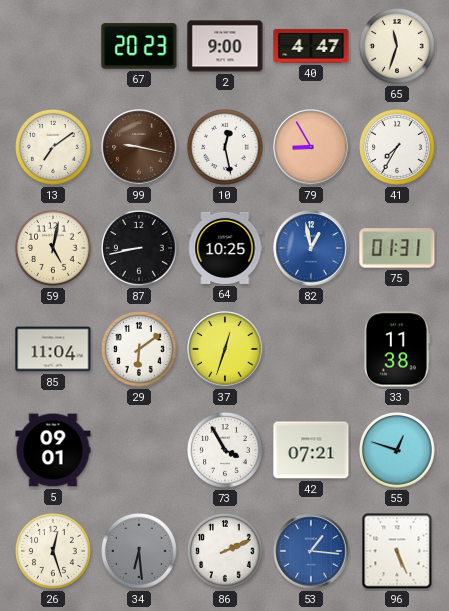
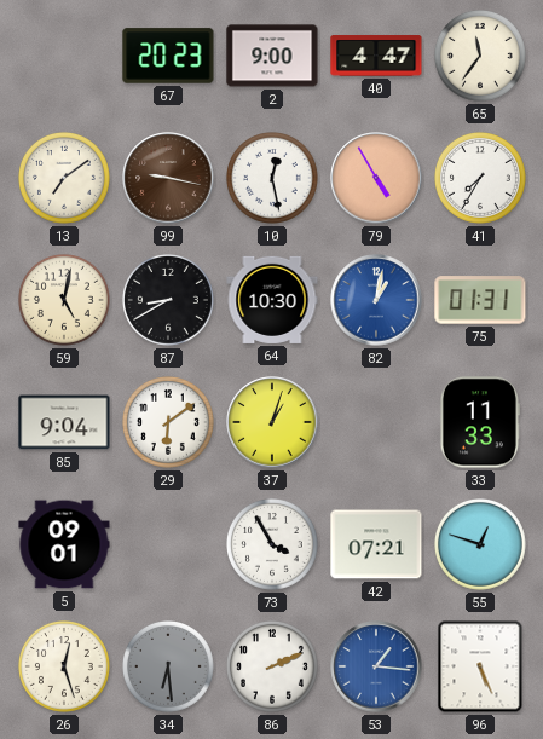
65: 11:33 -> 11:36 (481, 57)
79: 8:55 -> 4:55 (376, 178)
87: 8:43 -> 8:40 (169, 301)
64: 10:25 -> 10:30 (272, 300)
82: 12:58 -> 1:02 (376, 300)
85: 11:04 -> 9:04 (64, 422)
37: 12:33 -> 1:03 (272, 422)
33: 11:38 -> 11:33 (480, 422)
